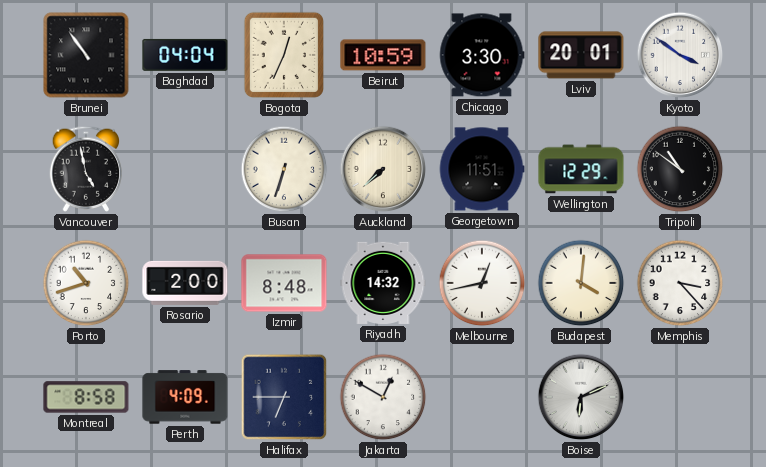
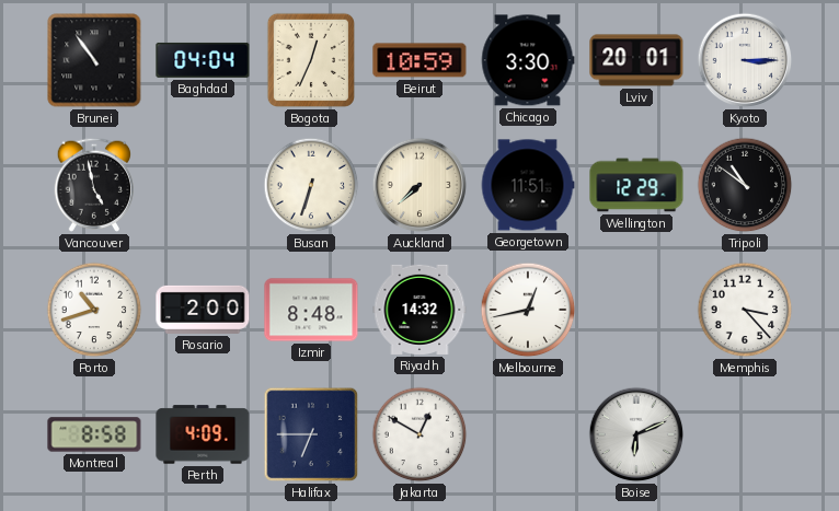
Kyoto: 3:51 -> 3:15 (745, 60)
Budapest: 4:01 -> none (581, 283)
